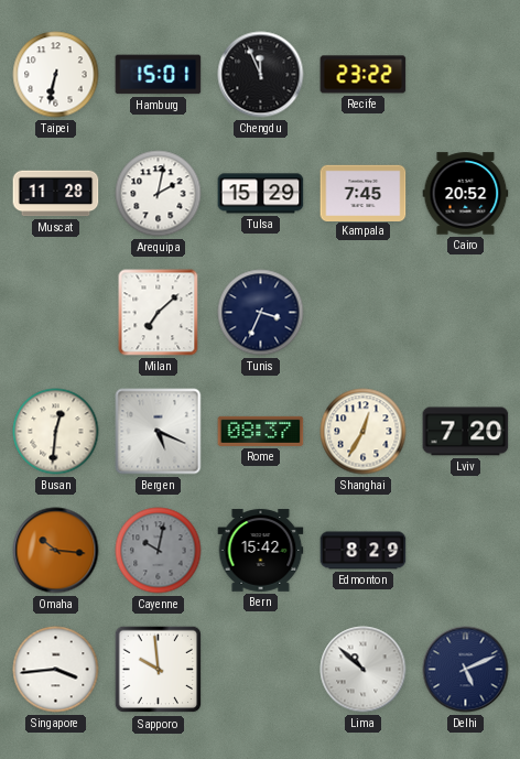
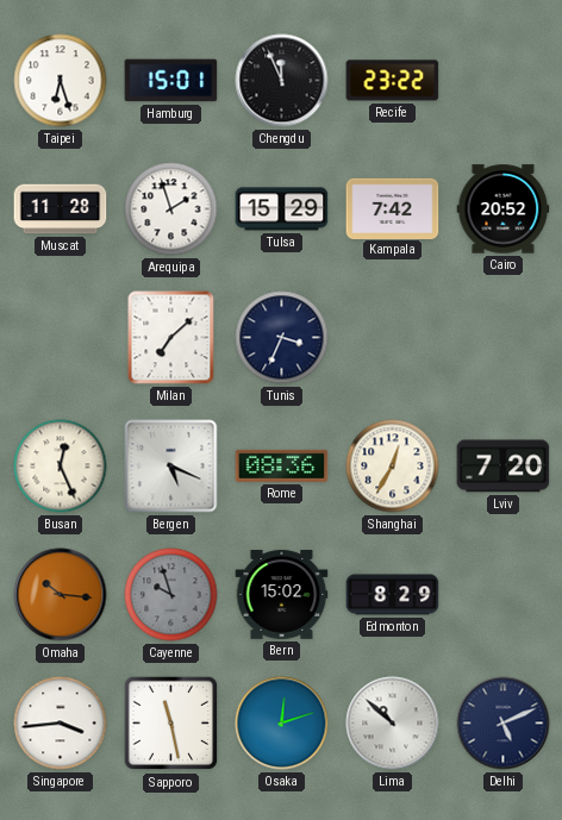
Taipei: 6:32 -> 6:27 (61, 81)
Arequipa: 2:02 -> 1:57 (171, 209)
Kampala: 7:45 -> 7:42 (393, 208)
Busan: 12:31 -> 12:26 (61, 467)
Rome: 08:37 -> 08:36 (282, 465)
Cayenne: 10:02 -> 9:57 (171, 595)
Bern: 15:42 -> 15:02 (282, 595)
Sapporo: 9:59 -> 11:28 (171, 724)
Osaka: none -> 12:12 (282, 724)
